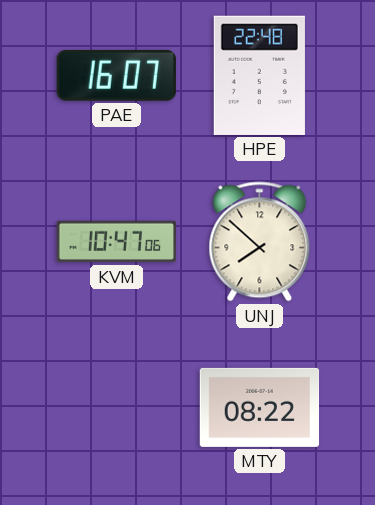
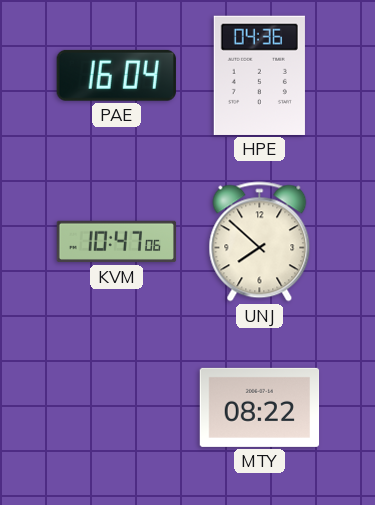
PAE: 16:07 -> 16:04 (116, 75)
HPE: 22:48 -> 04:36 (259, 75)
